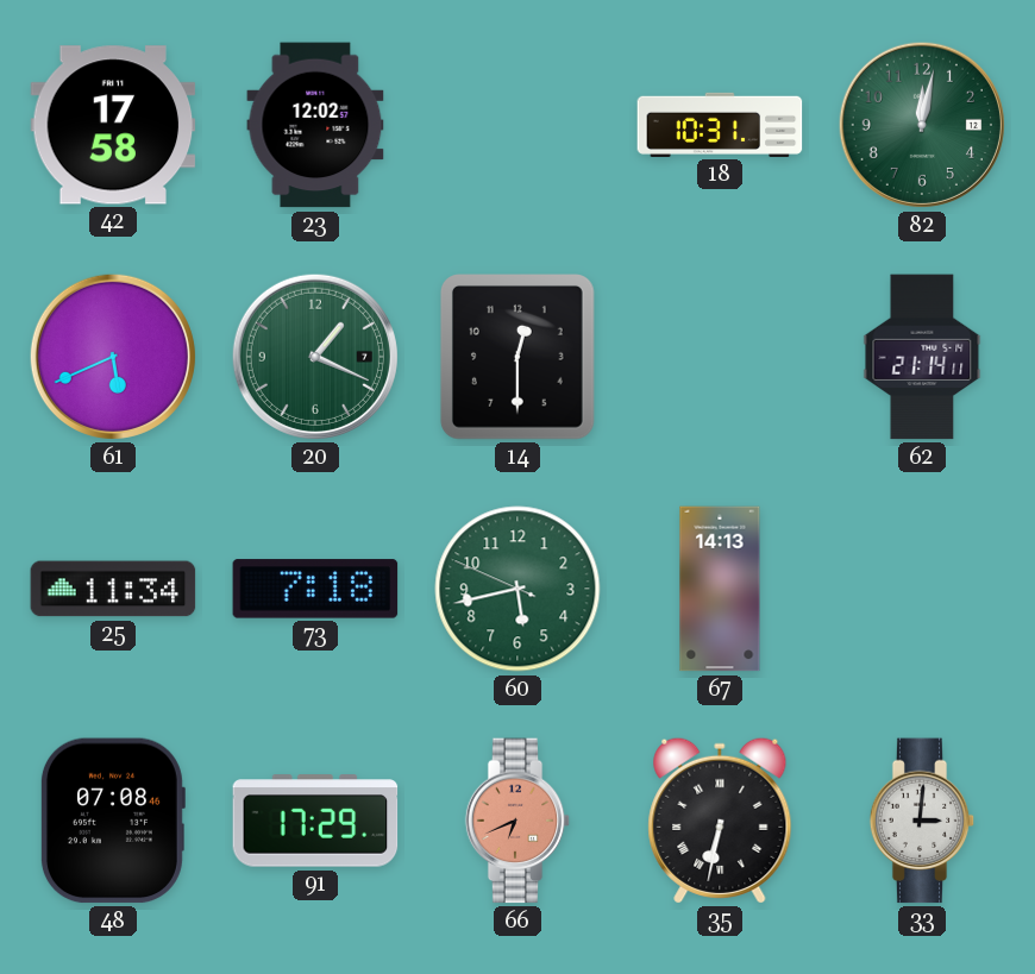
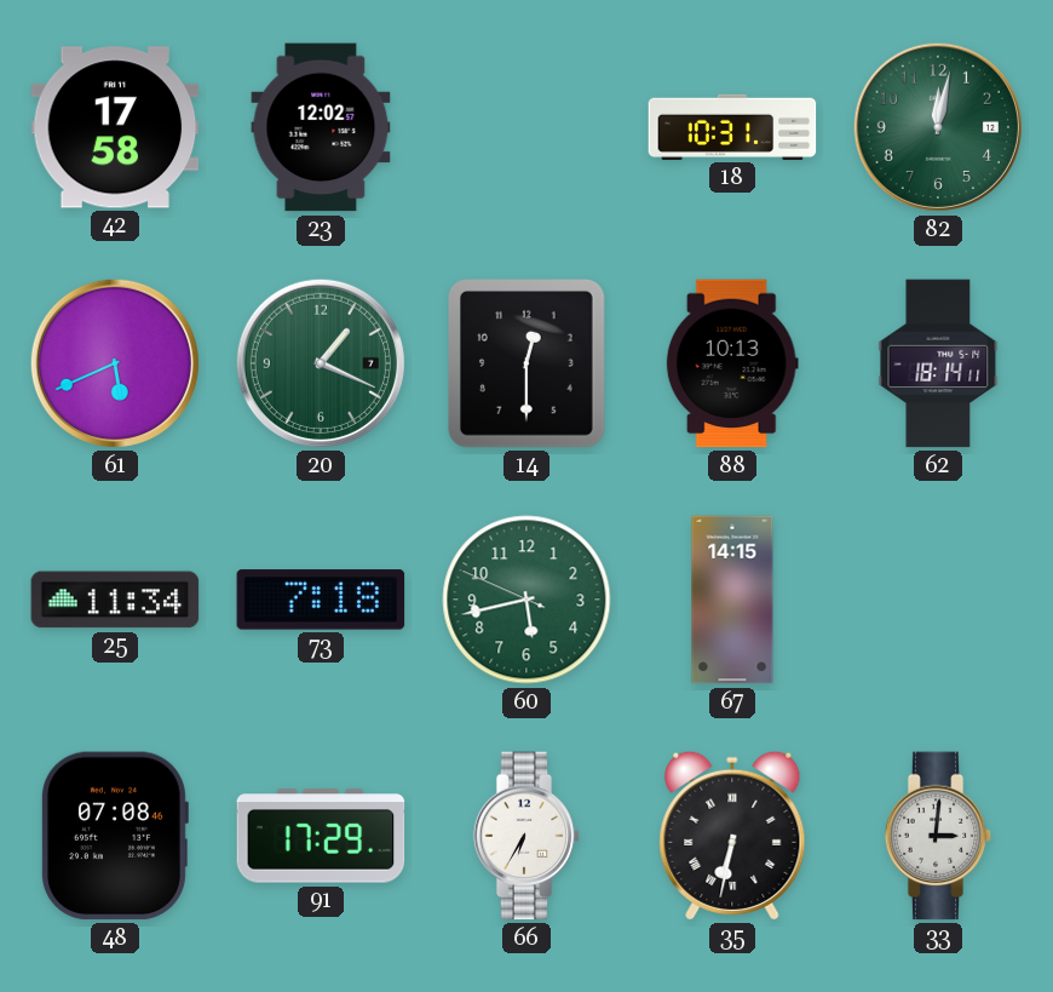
88: none -> 10:13 (732, 363)
62: 21:14 -> 18:14 (938, 363)
67: 14:13 -> 14:15 (732, 600)
66: 6:41 -> 6:35 (526, 836)
66 dial: salmon -> white (526, 836)
